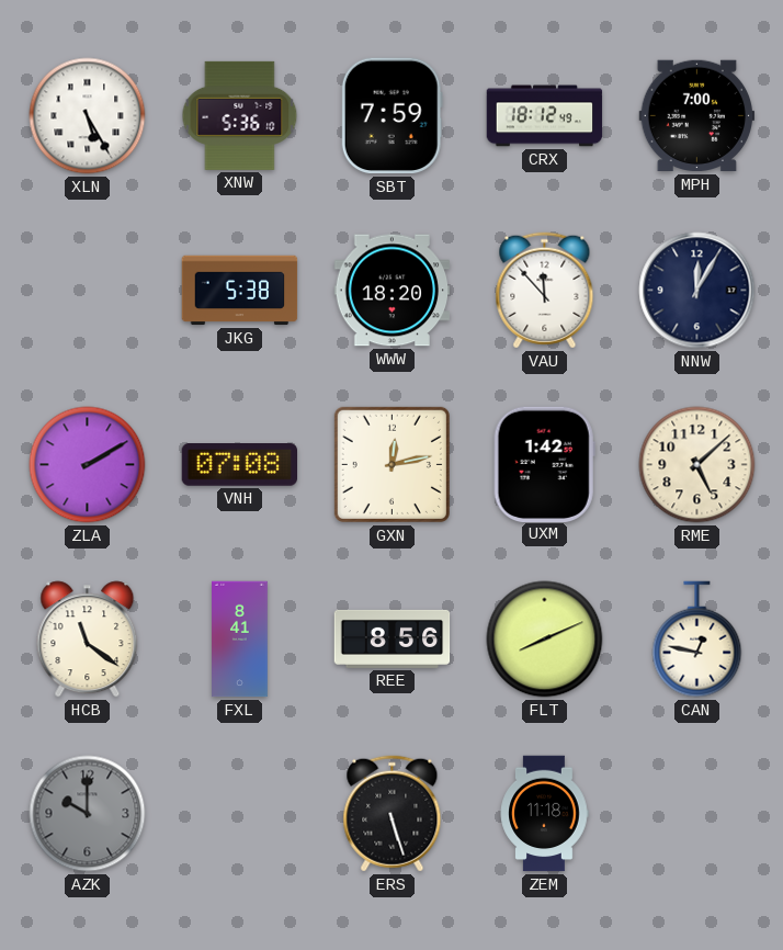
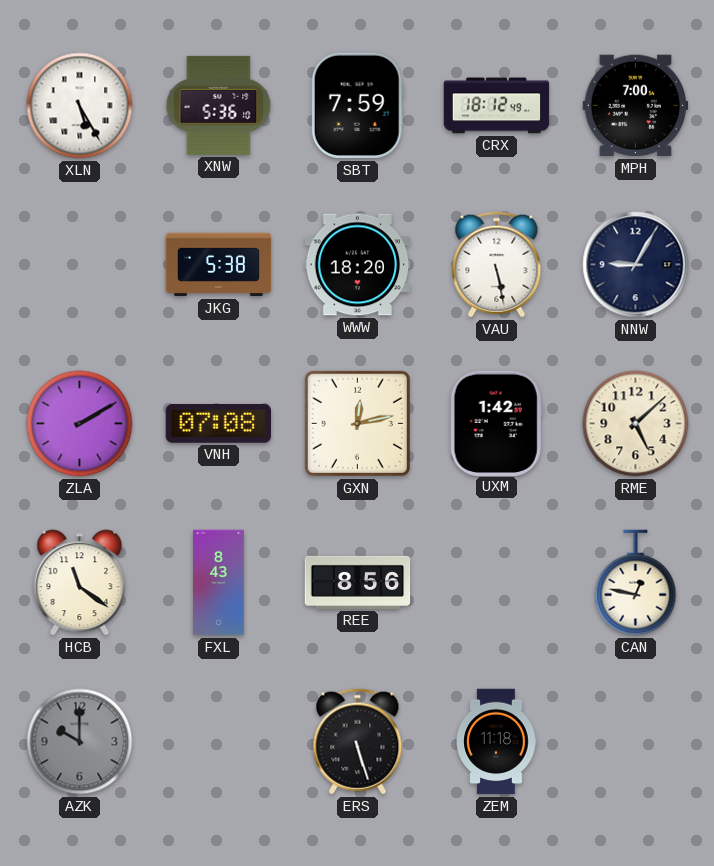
VAU: 11:53 -> 5:28 (497, 265)
NNW: 12:05 -> 9:05 (636, 265)
FXL: 8:41 -> 8:43 (219, 583)
FLT: 8:11 -> none (545, 640)
